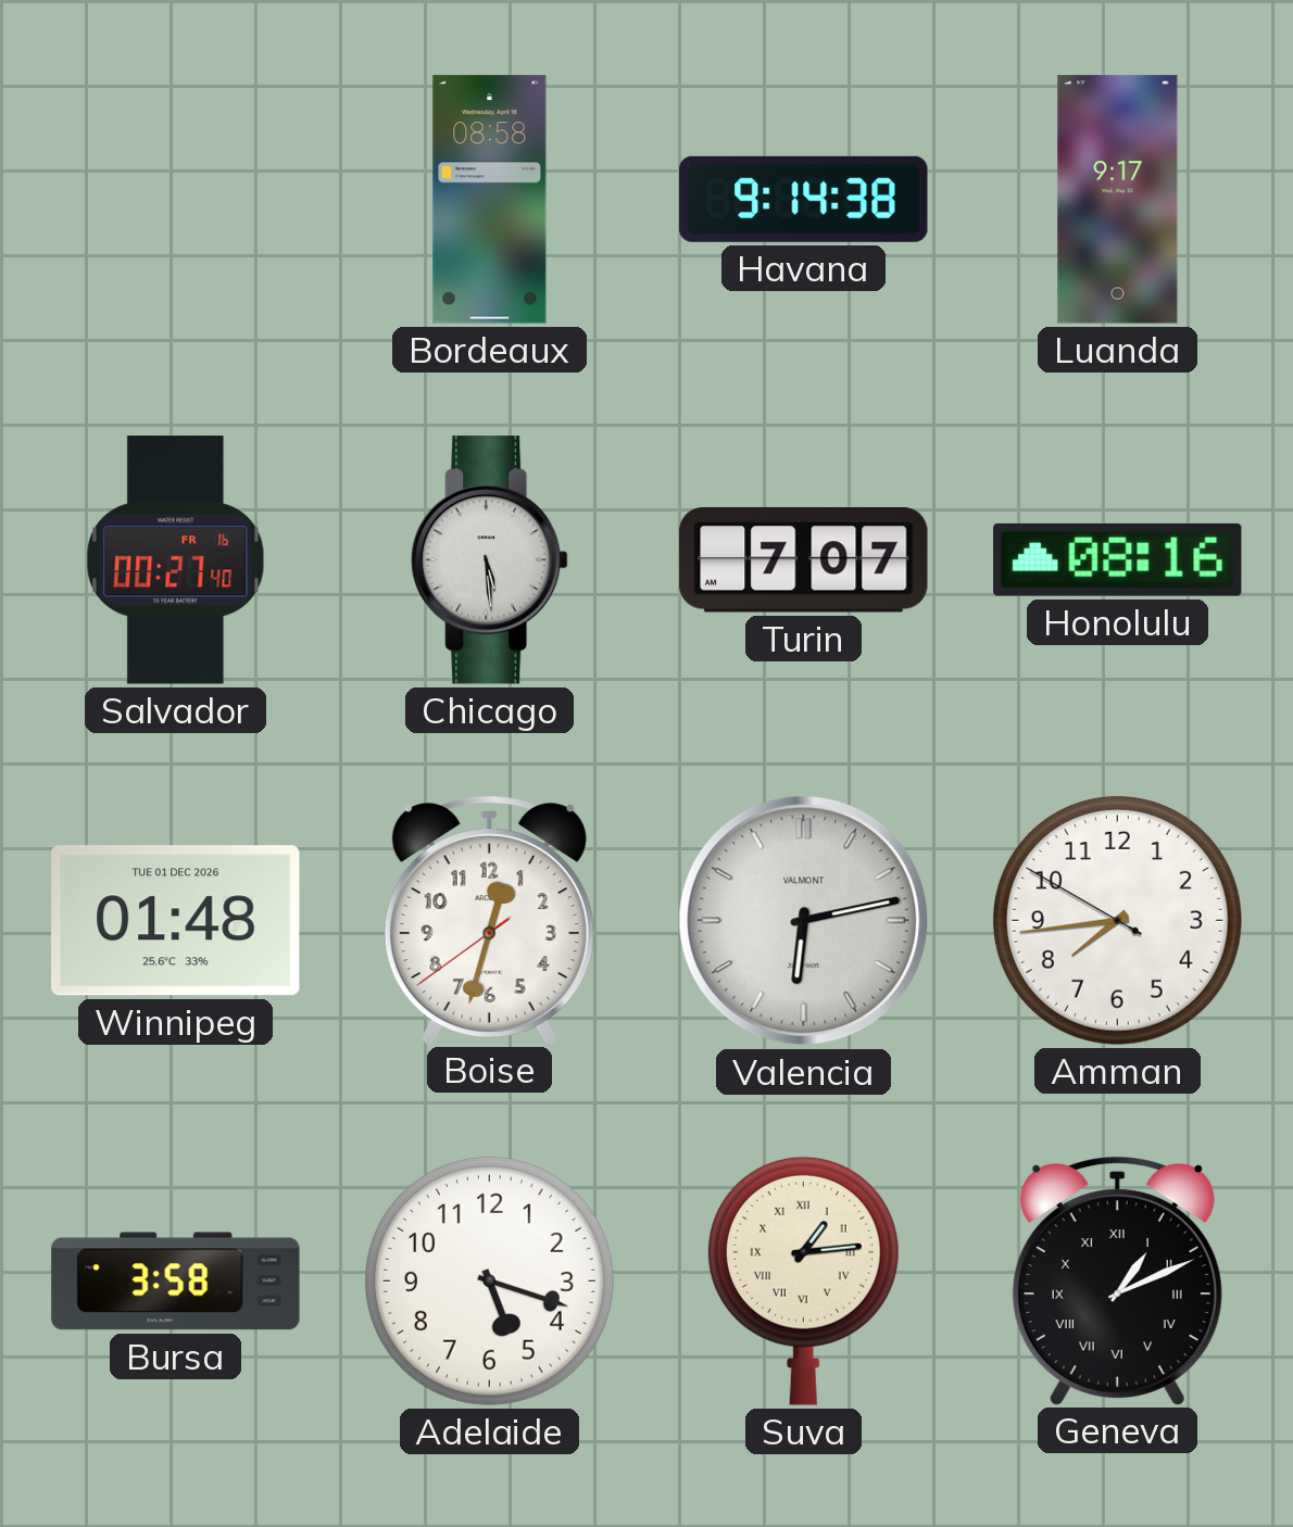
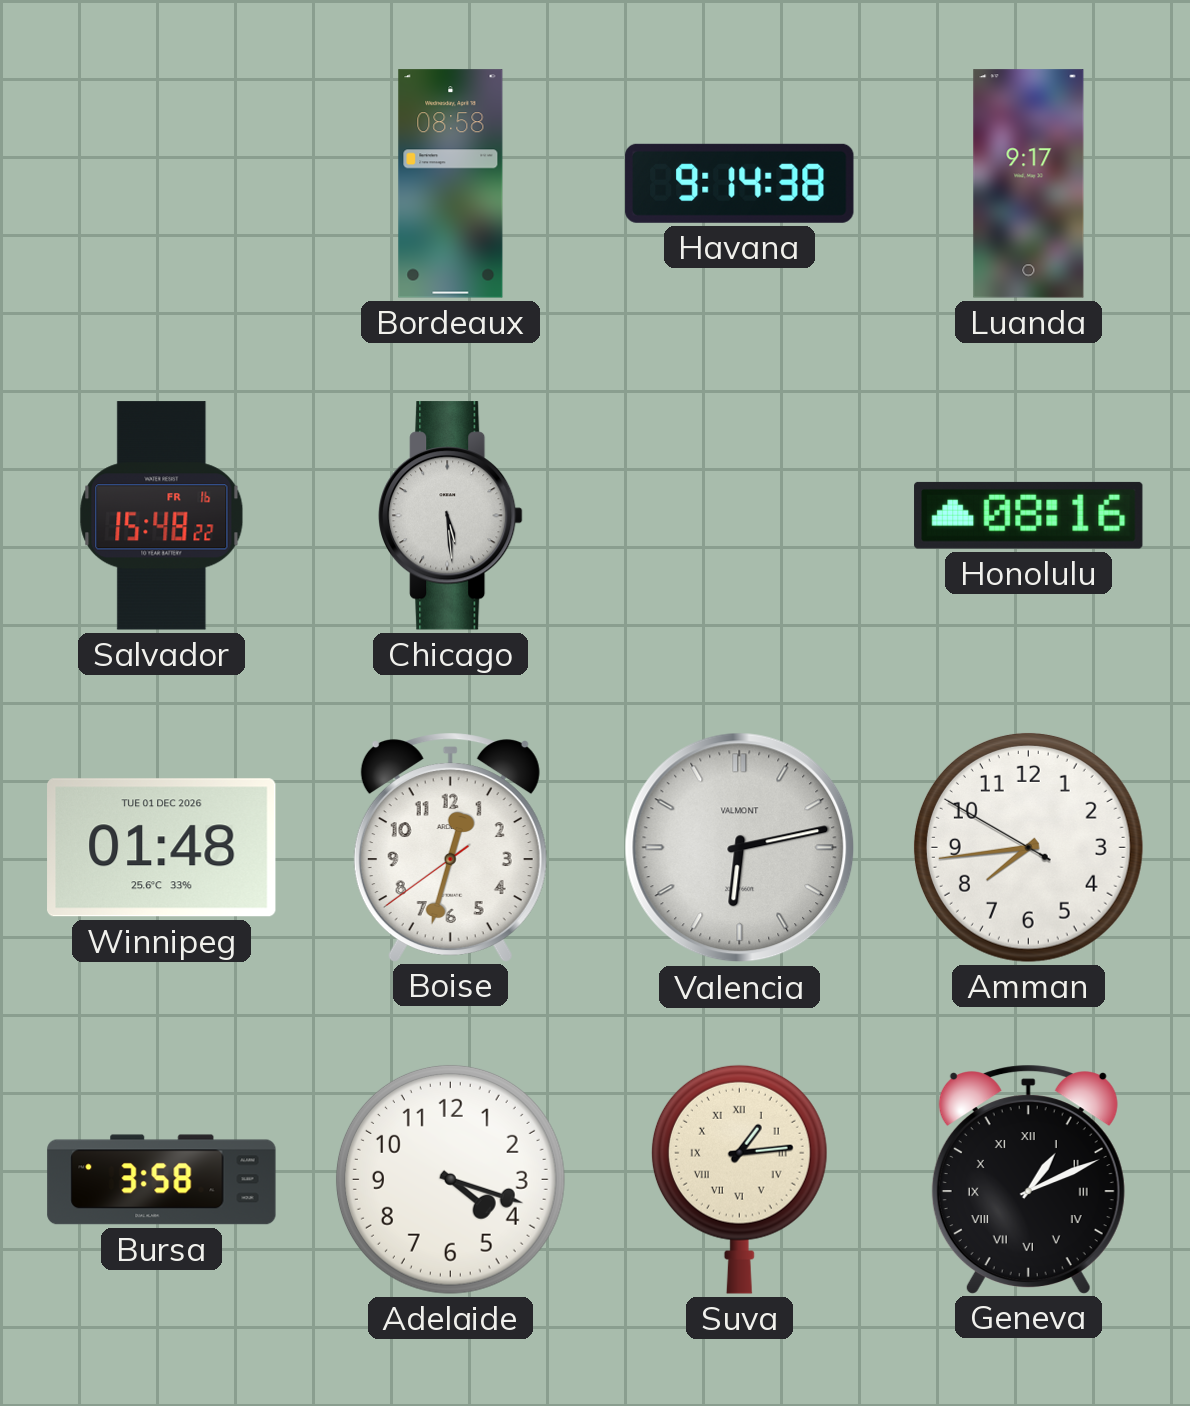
Salvador: 00:27 -> 15:48 (162, 516)
Turin: 7:07 -> none (804, 560)
Adelaide: 5:18 -> 4:18 (450, 1179)
